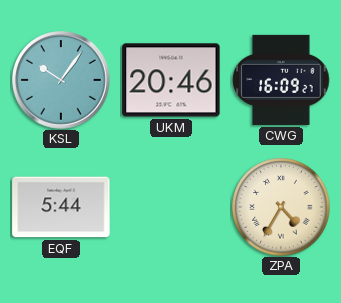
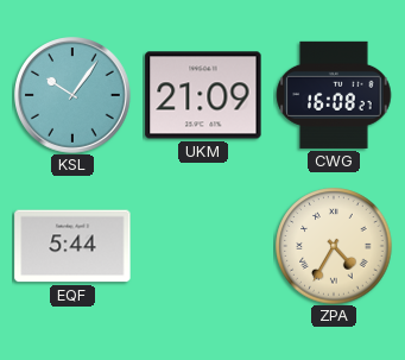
UKM: 20:46 -> 21:09 (203, 95)
CWG: 16:09 -> 16:08 (334, 95)
